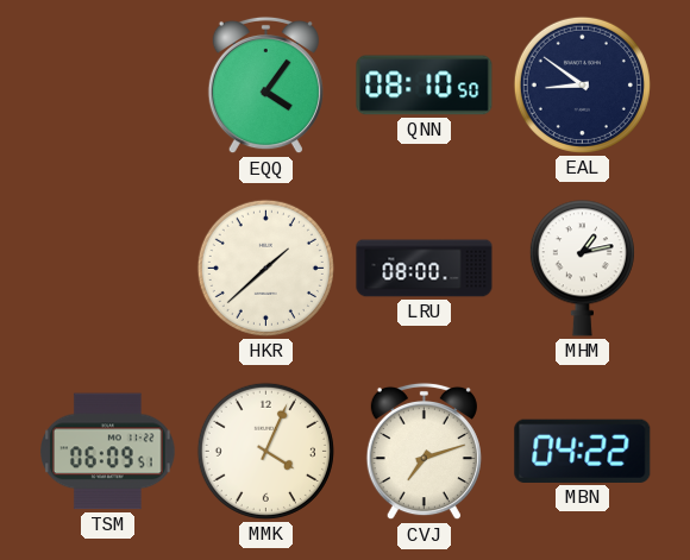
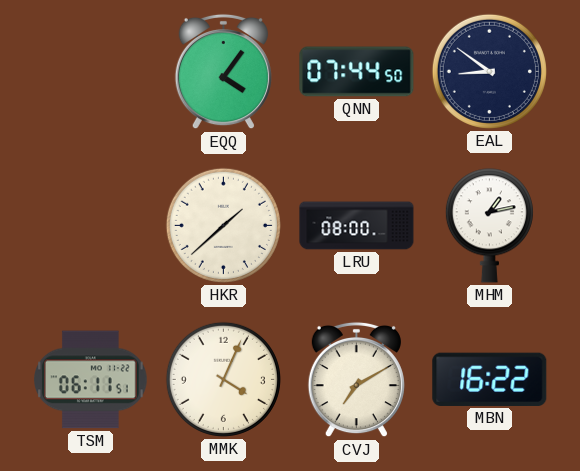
QNN: 08:10 -> 07:44 (357, 72)
TSM: 06:09 -> 06:11 (91, 380)
CVJ: 7:12 -> 7:10 (356, 380)
MBN: 04:22 -> 16:22 (490, 379)
